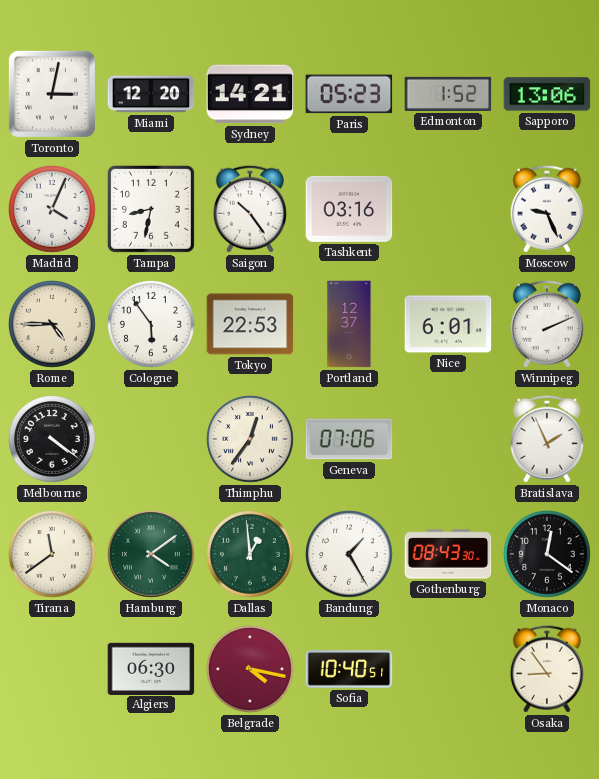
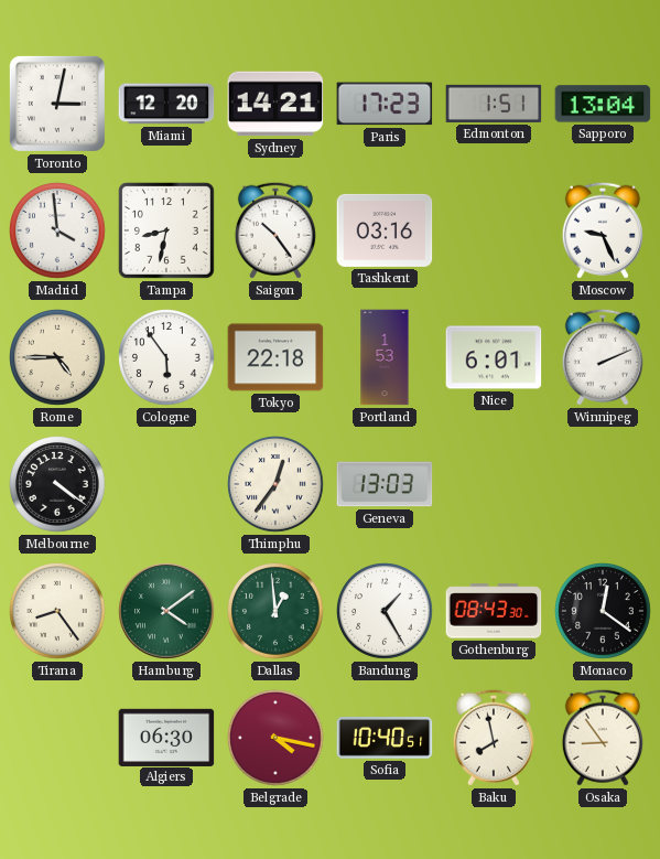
Paris: 05:23 -> 17:23 (385, 104)
Edmonton: 1:52 -> 1:51 (494, 104)
Sapporo: 13:06 -> 13:04 (603, 104)
Madrid: 4:04 -> 3:59 (58, 232)
Tokyo: 22:53 -> 22:18 (275, 357)
Portland: 12:37 -> 1:53 (385, 357)
Geneva: 07:06 -> 13:03 (385, 484)
Bratislava: 1:56 -> none (547, 439)
Tirana: 11:39 -> 8:24 (58, 612)
Baku: none -> 7:58 (494, 738)
